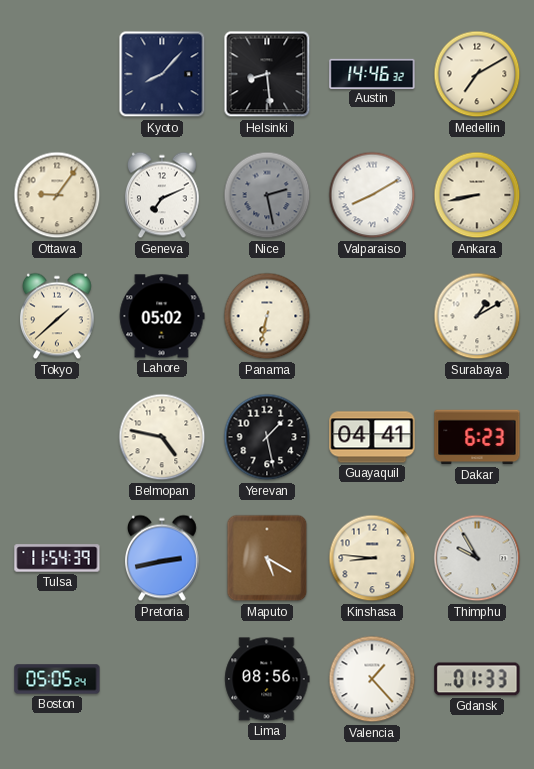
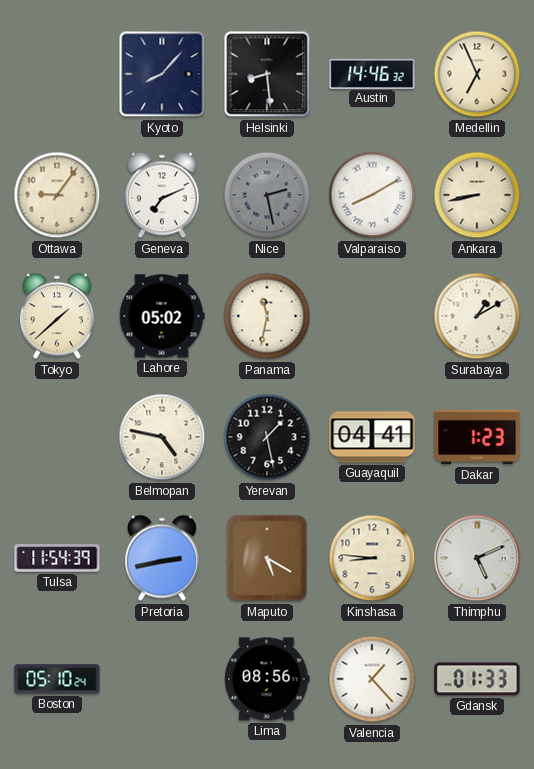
Medellin: 7:10 -> 6:56 (477, 74)
Panama: 6:32 -> 11:32 (267, 316)
Dakar: 6:23 -> 1:23 (477, 437)
Thimphu: 9:55 -> 5:11 (477, 558)
Boston: 05:05 -> 05:10 (57, 679)
